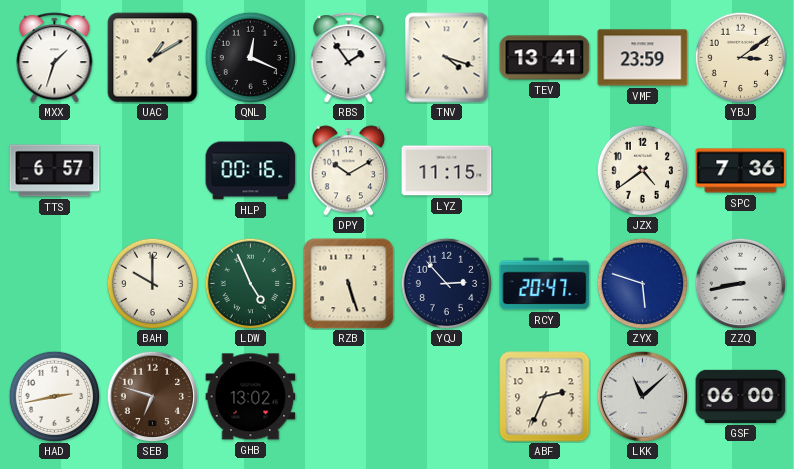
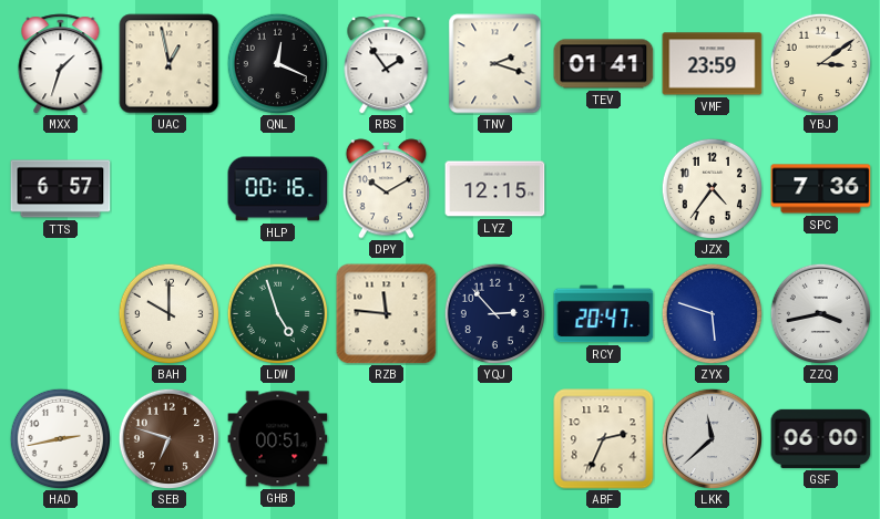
UAC: 1:10 -> 12:58 (170, 64)
TNV: 4:18 -> 2:18 (495, 64)
TEV: 13:41 -> 01:41 (604, 64)
LYZ: 11:15 -> 12:15 (495, 189)
JZX: 4:39 -> 4:36 (712, 188)
LDW: 4:56 -> 4:57 (277, 313)
RZB: 5:27 -> 11:46 (387, 314)
ZZQ: 8:43 -> 3:43 (820, 313)
GHB: 13:02 -> 00:51 (278, 439)
LKK: 11:08 -> 11:38 (712, 438)
